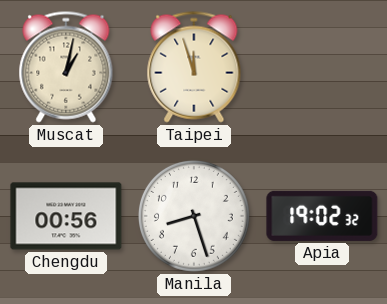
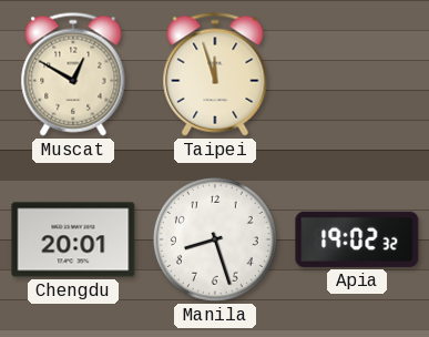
Muscat: 1:02 -> 12:50 (73, 74)
Chengdu: 00:56 -> 20:01 (73, 239)
